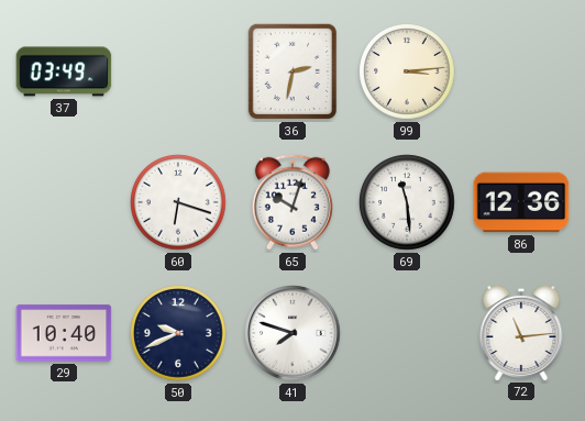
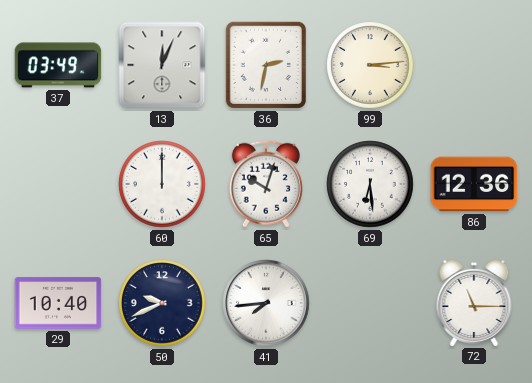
13: none -> 12:04 (162, 65)
60: 6:18 -> 12:00 (162, 184)
69: 11:29 -> 6:29 (370, 184)
41: 7:48 -> 7:44 (266, 303)
72: 11:14 -> 11:15 (474, 302)
